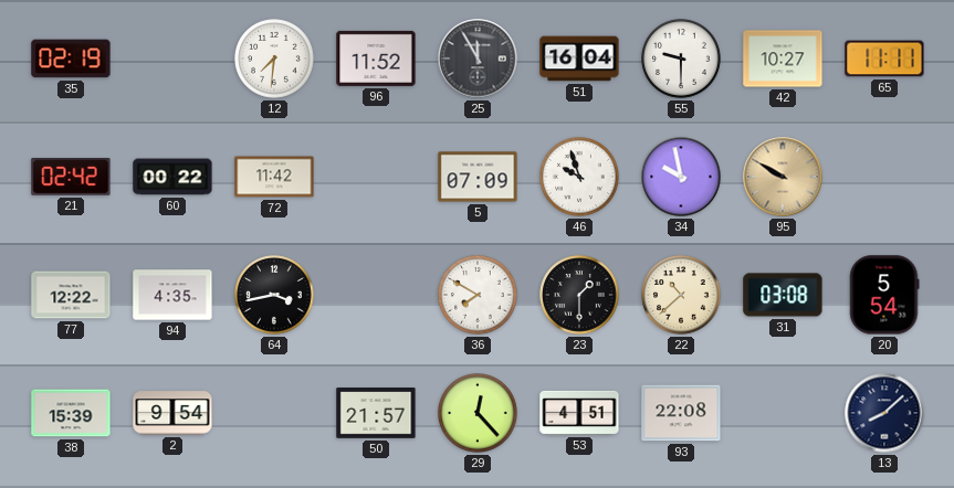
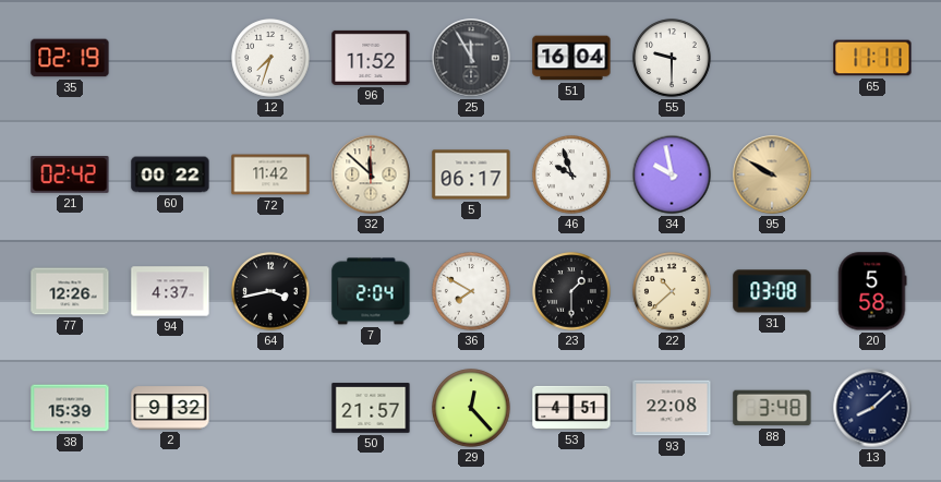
12: 7:31 -> 7:33 (270, 58)
42: 10:27 -> none (783, 59)
32: none -> 11:52 (371, 174)
5: 07:09 -> 06:17 (471, 174)
77: 12:22 -> 12:26 (70, 291)
94: 4:35 -> 4:37 (170, 291)
7: none -> 2:04 (371, 291)
20: 5:54 -> 5:58 (872, 291)
2: 9:54 -> 9:32 (170, 408)
88: none -> 3:48 (772, 408)
